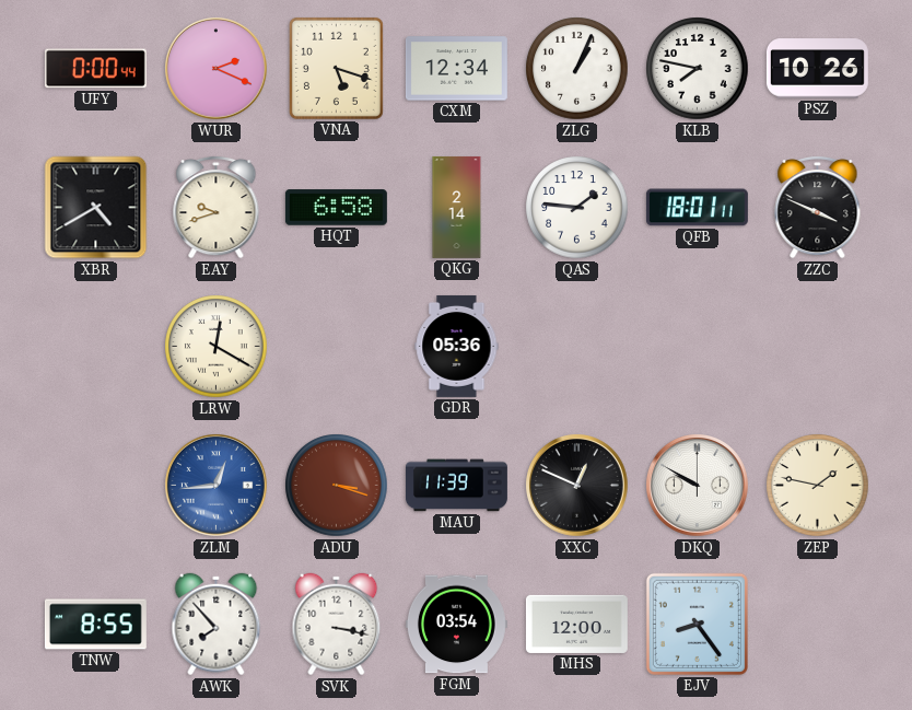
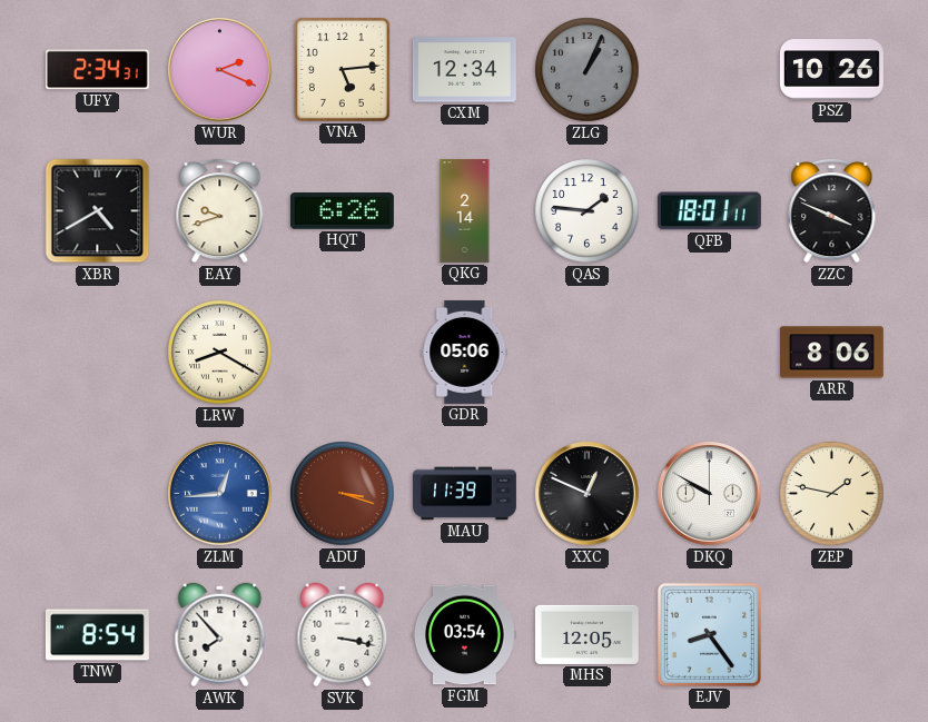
UFY: 0:00 -> 2:34 (97, 70)
VNA: 5:18 -> 5:14 (342, 69)
ZLG dial: white -> grey (588, 70)
KLB: 7:47 -> none (698, 69)
HQT: 6:58 -> 6:26 (342, 211)
LRW: 12:20 -> 8:20 (220, 353)
GDR: 05:36 -> 05:06 (465, 352)
ARR: none -> 8:06 (831, 353)
TNW: 8:55 -> 8:54 (97, 635)
MHS: 12:00 -> 12:05 (586, 634)
